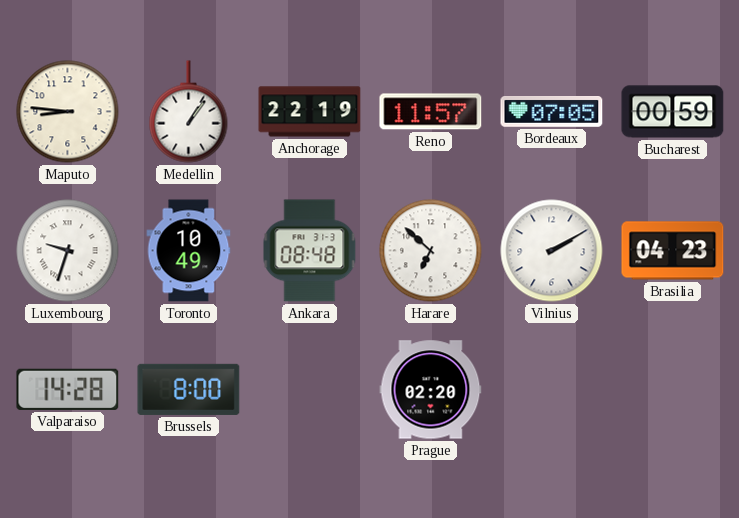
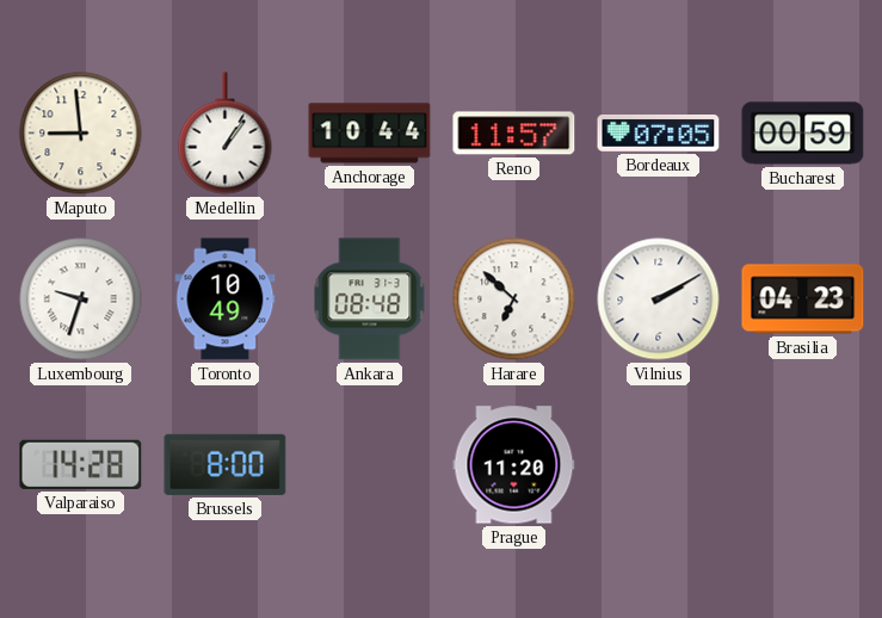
Maputo: 8:46 -> 8:59 (81, 134)
Anchorage: 22:19 -> 10:44 (370, 134)
Prague: 02:20 -> 11:20 (514, 465)
